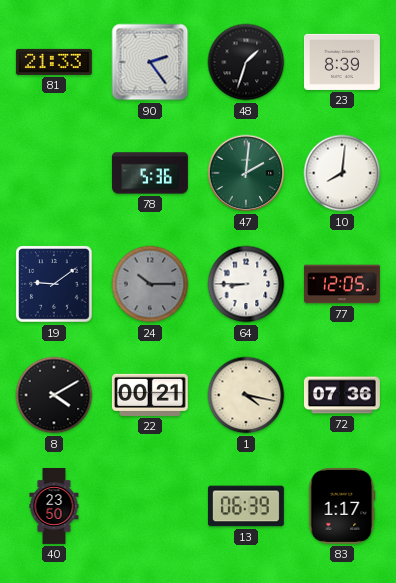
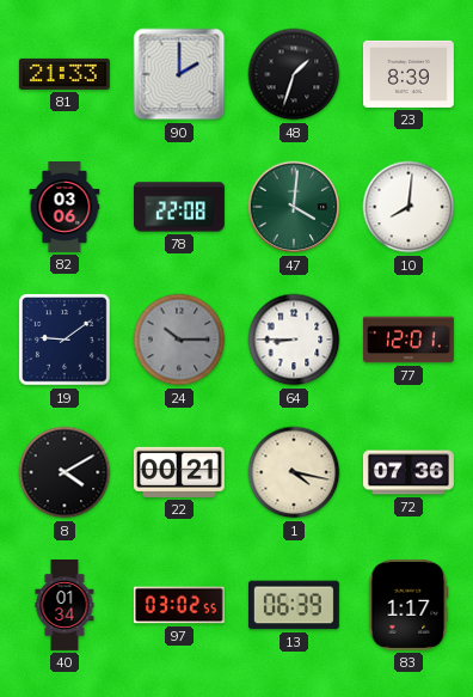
90: 2:24 -> 2:00 (179, 74)
82: none -> 03:06 (64, 208)
78: 5:36 -> 22:08 (179, 207)
47: 2:01 -> 4:01 (294, 207)
77: 12:05 -> 12:01 (408, 340)
40: 23:50 -> 01:34 (64, 606)
97: none -> 03:02 (179, 605)
